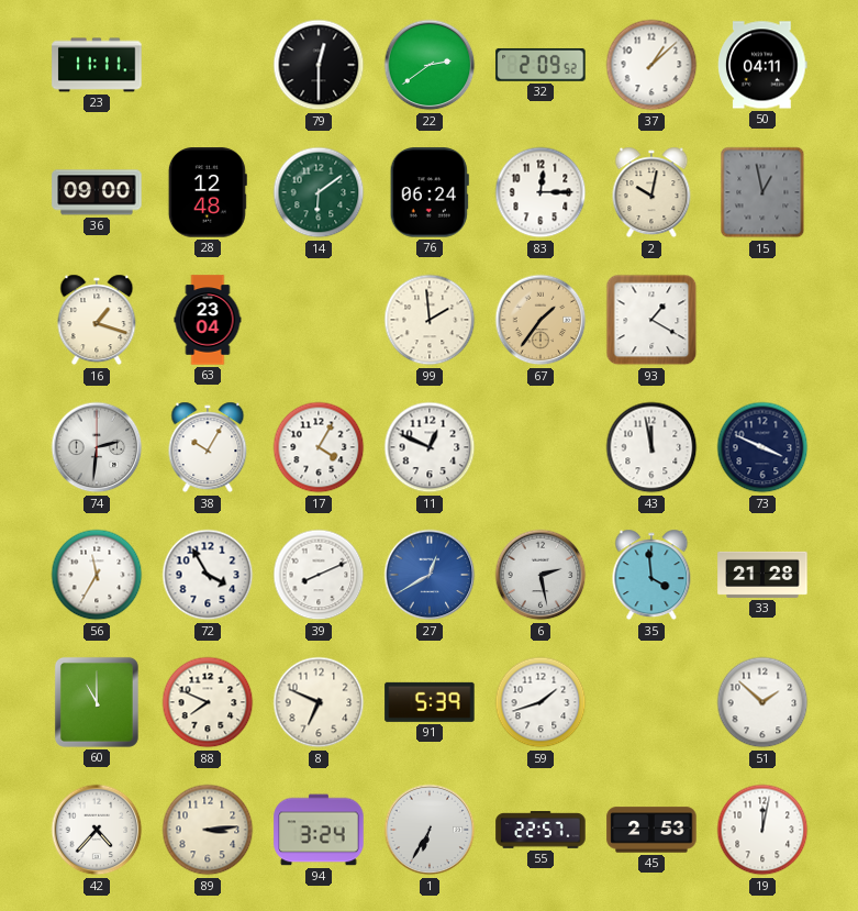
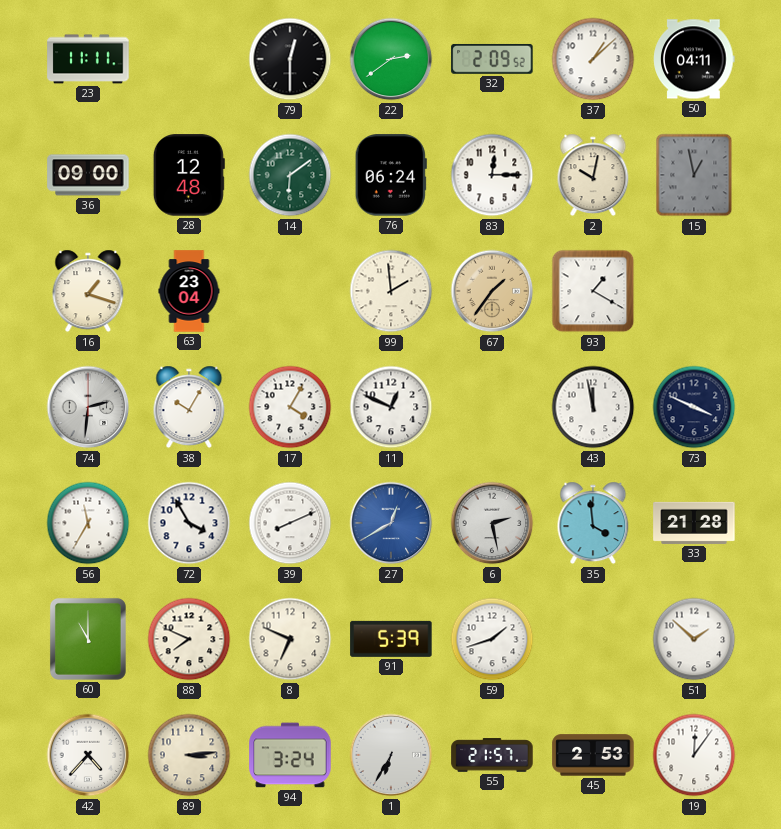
55: 22:57 -> 21:57 (492, 755)
19: 12:02 -> 12:06 (694, 755)
